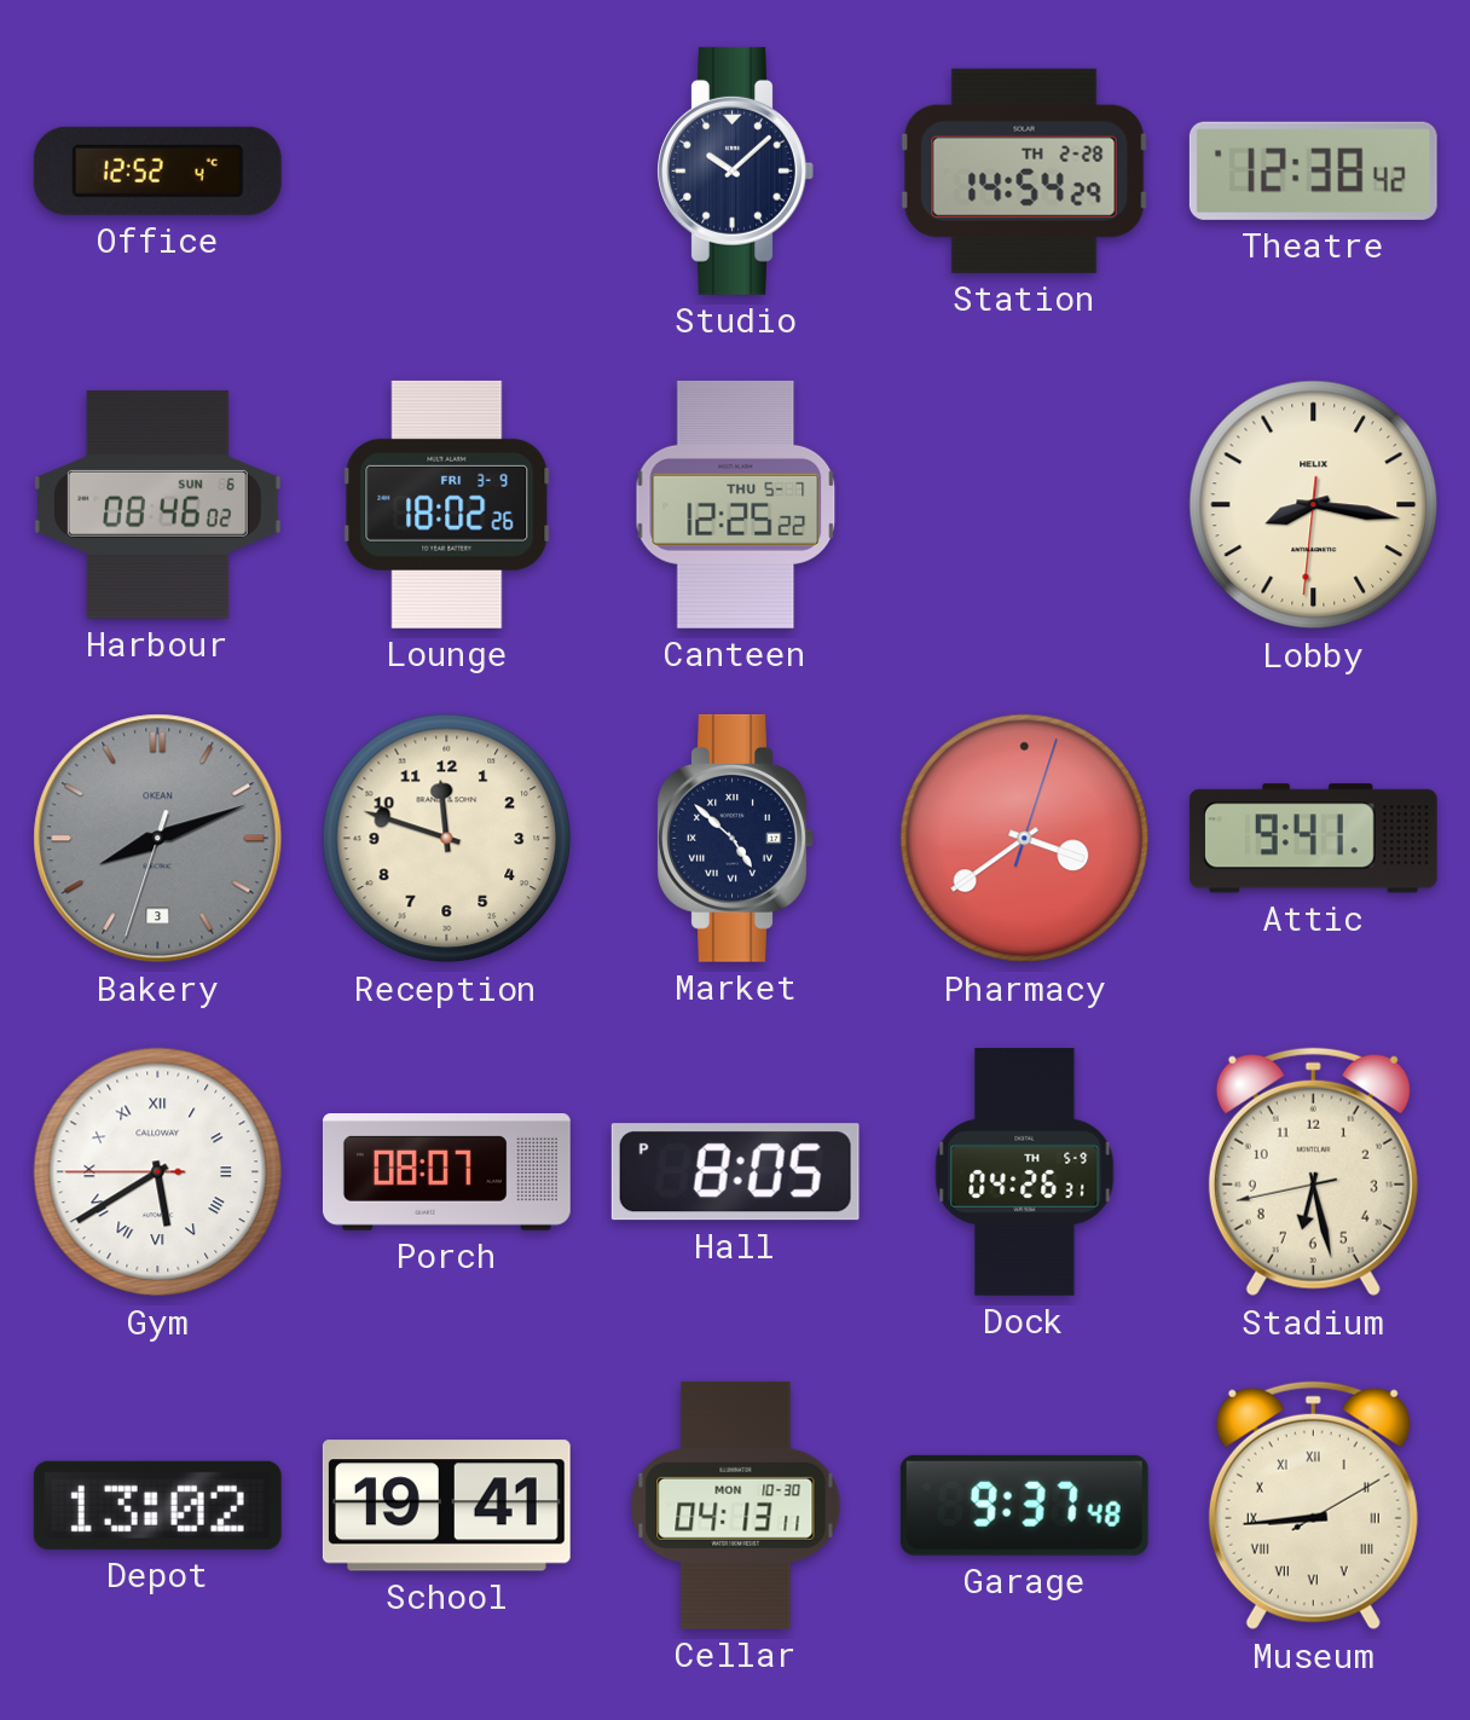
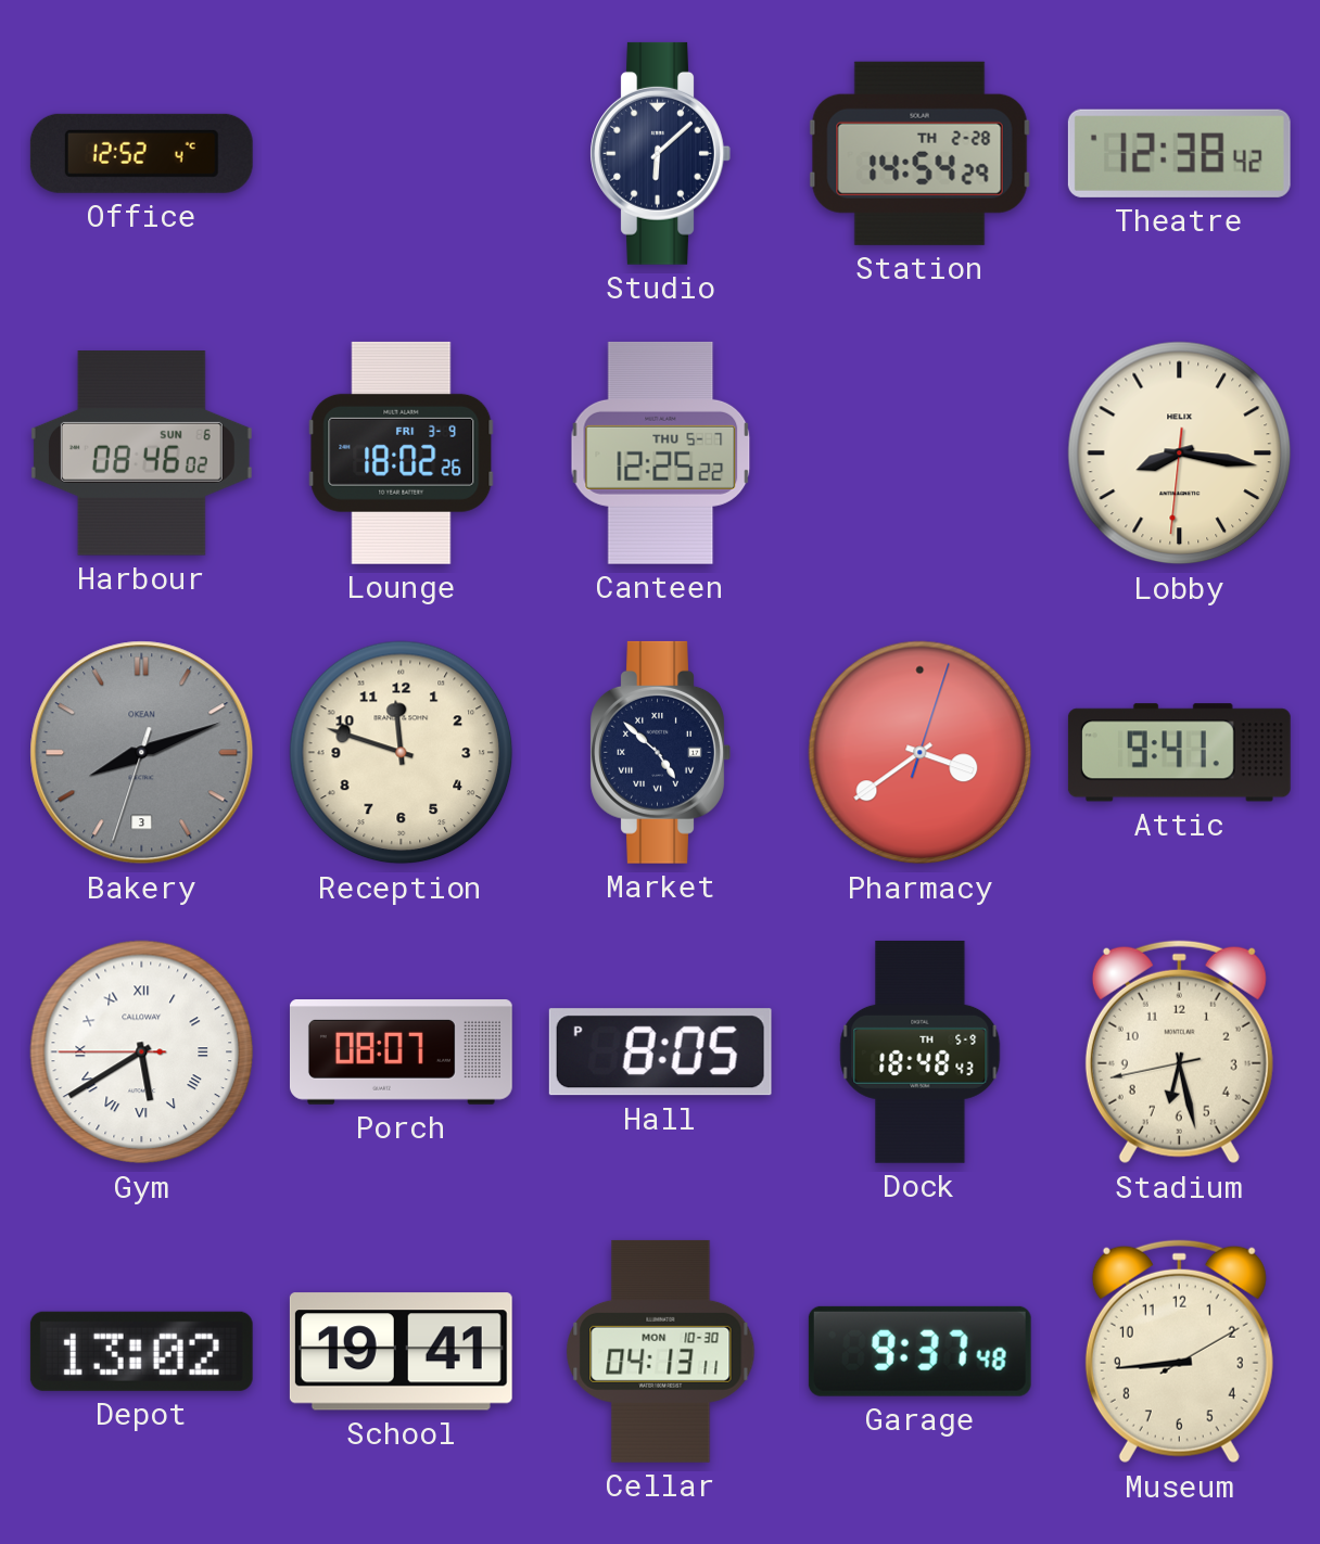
Studio: 10:08 -> 6:08 (660, 153)
Dock: 04:26 -> 18:48 (921, 1051)
Museum numerals: Roman -> Arabic (1179, 1352)
